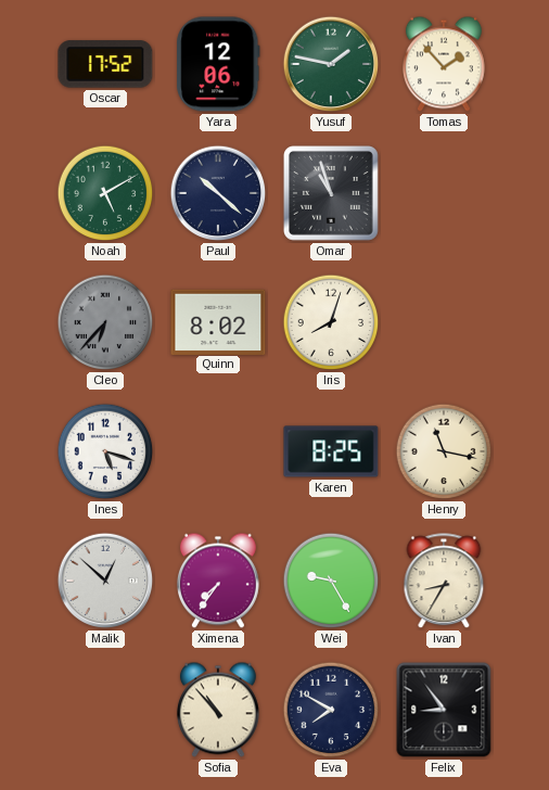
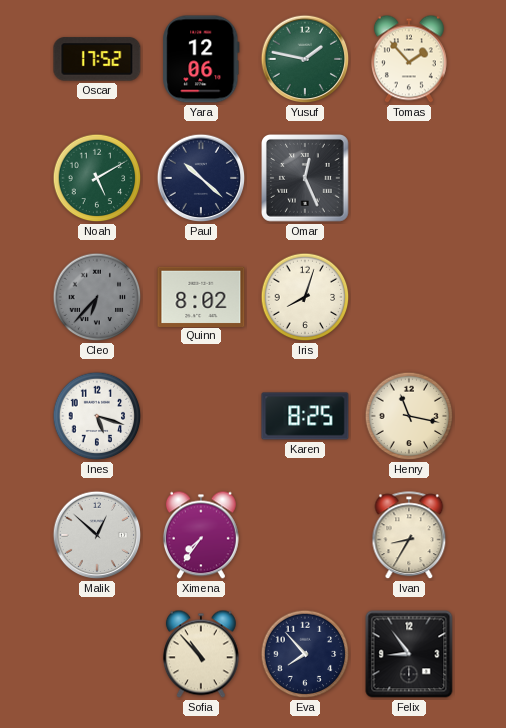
Omar: 10:57 -> 12:26 (306, 179)
Wei: 9:25 -> none (331, 581)
Eva: 7:50 -> 7:53 (305, 654)
